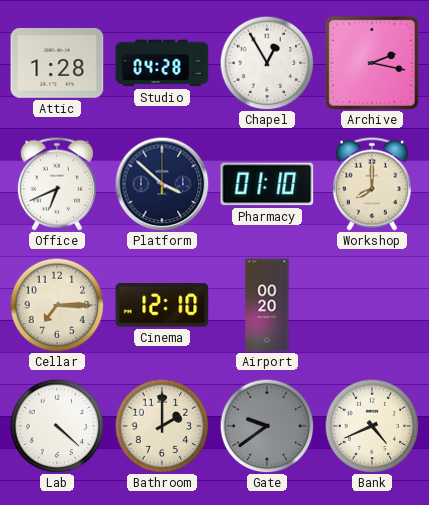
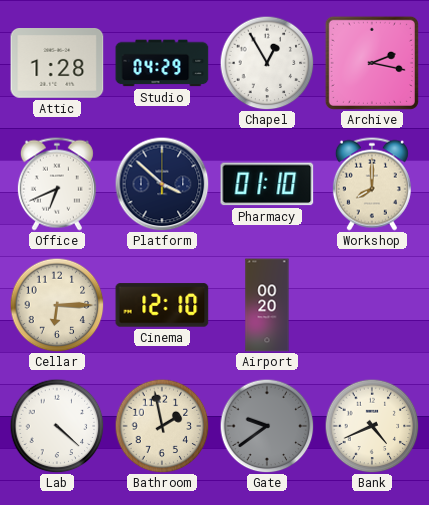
Studio: 04:28 -> 04:29 (162, 63)
Cellar: 7:15 -> 6:15 (57, 305)
Bathroom: 2:00 -> 1:58 (162, 426)
